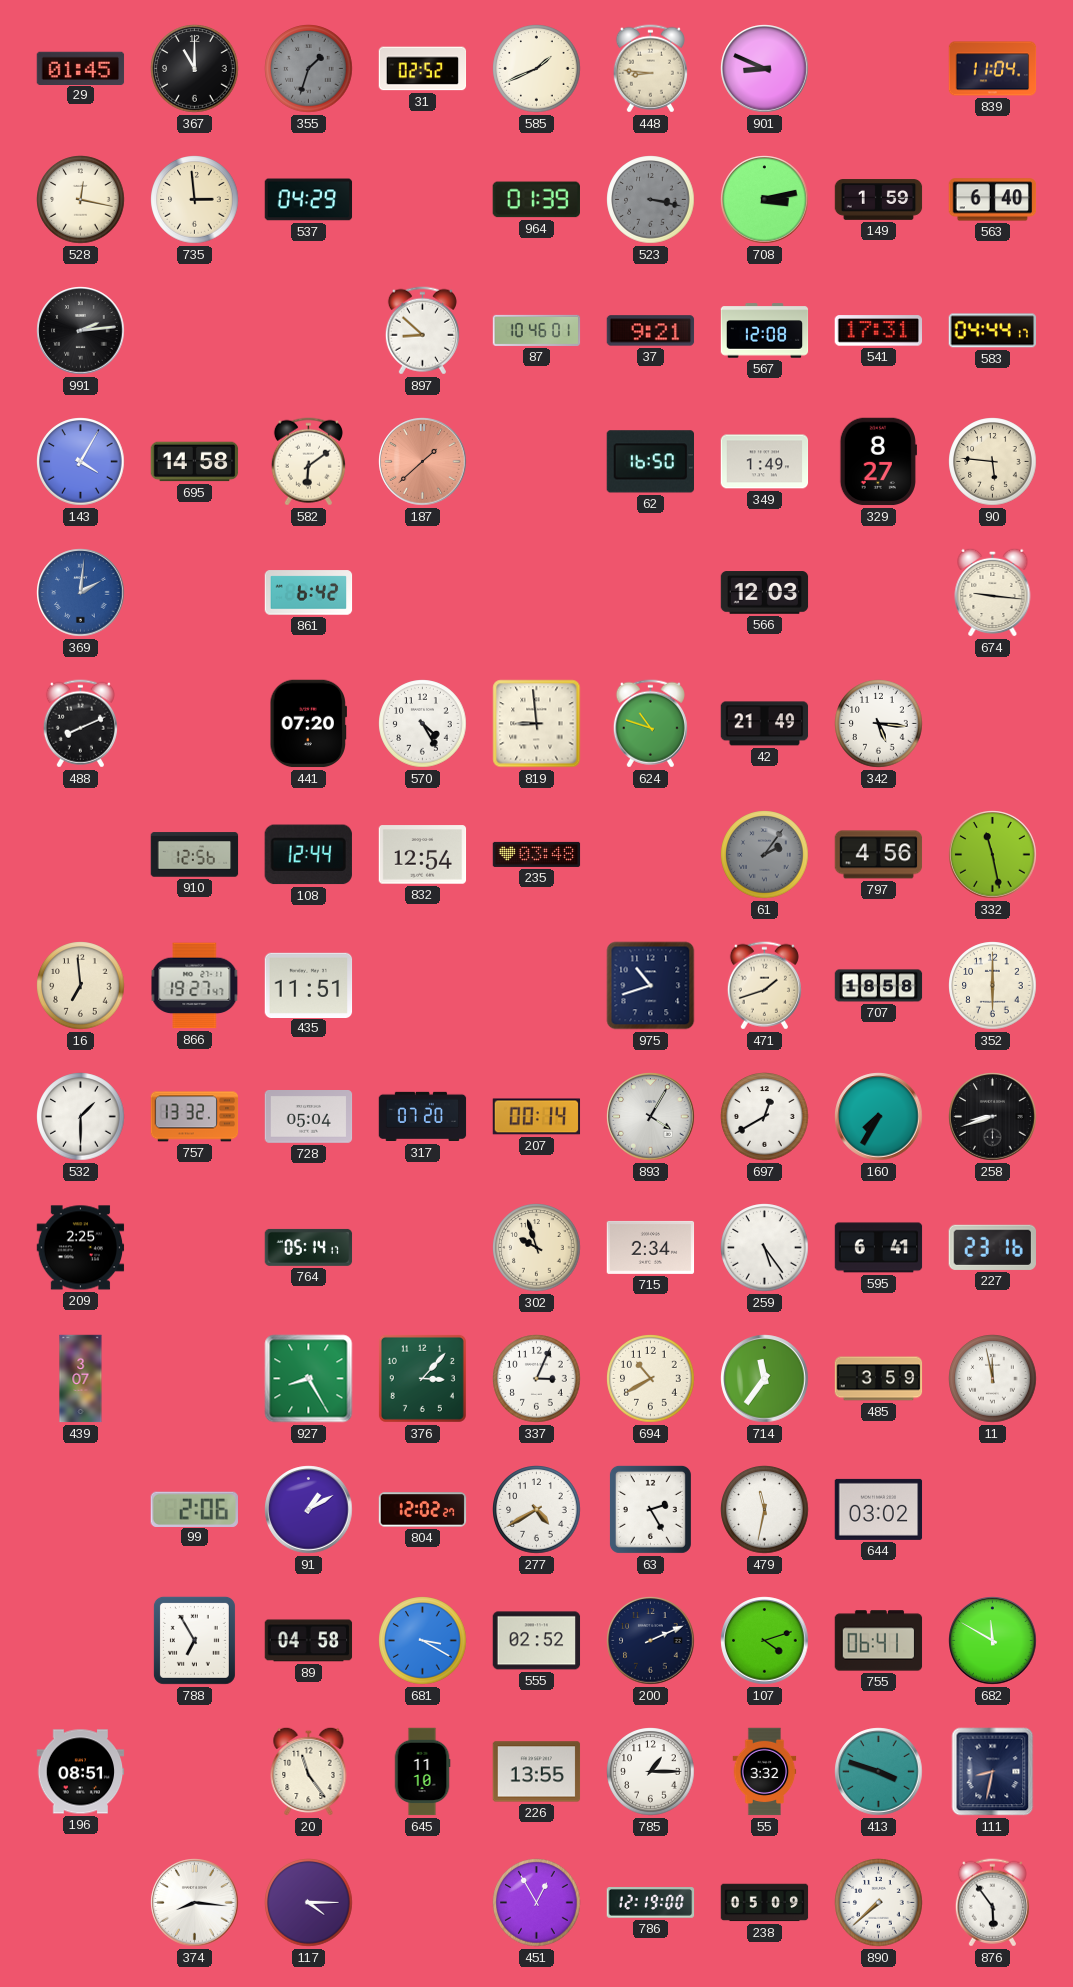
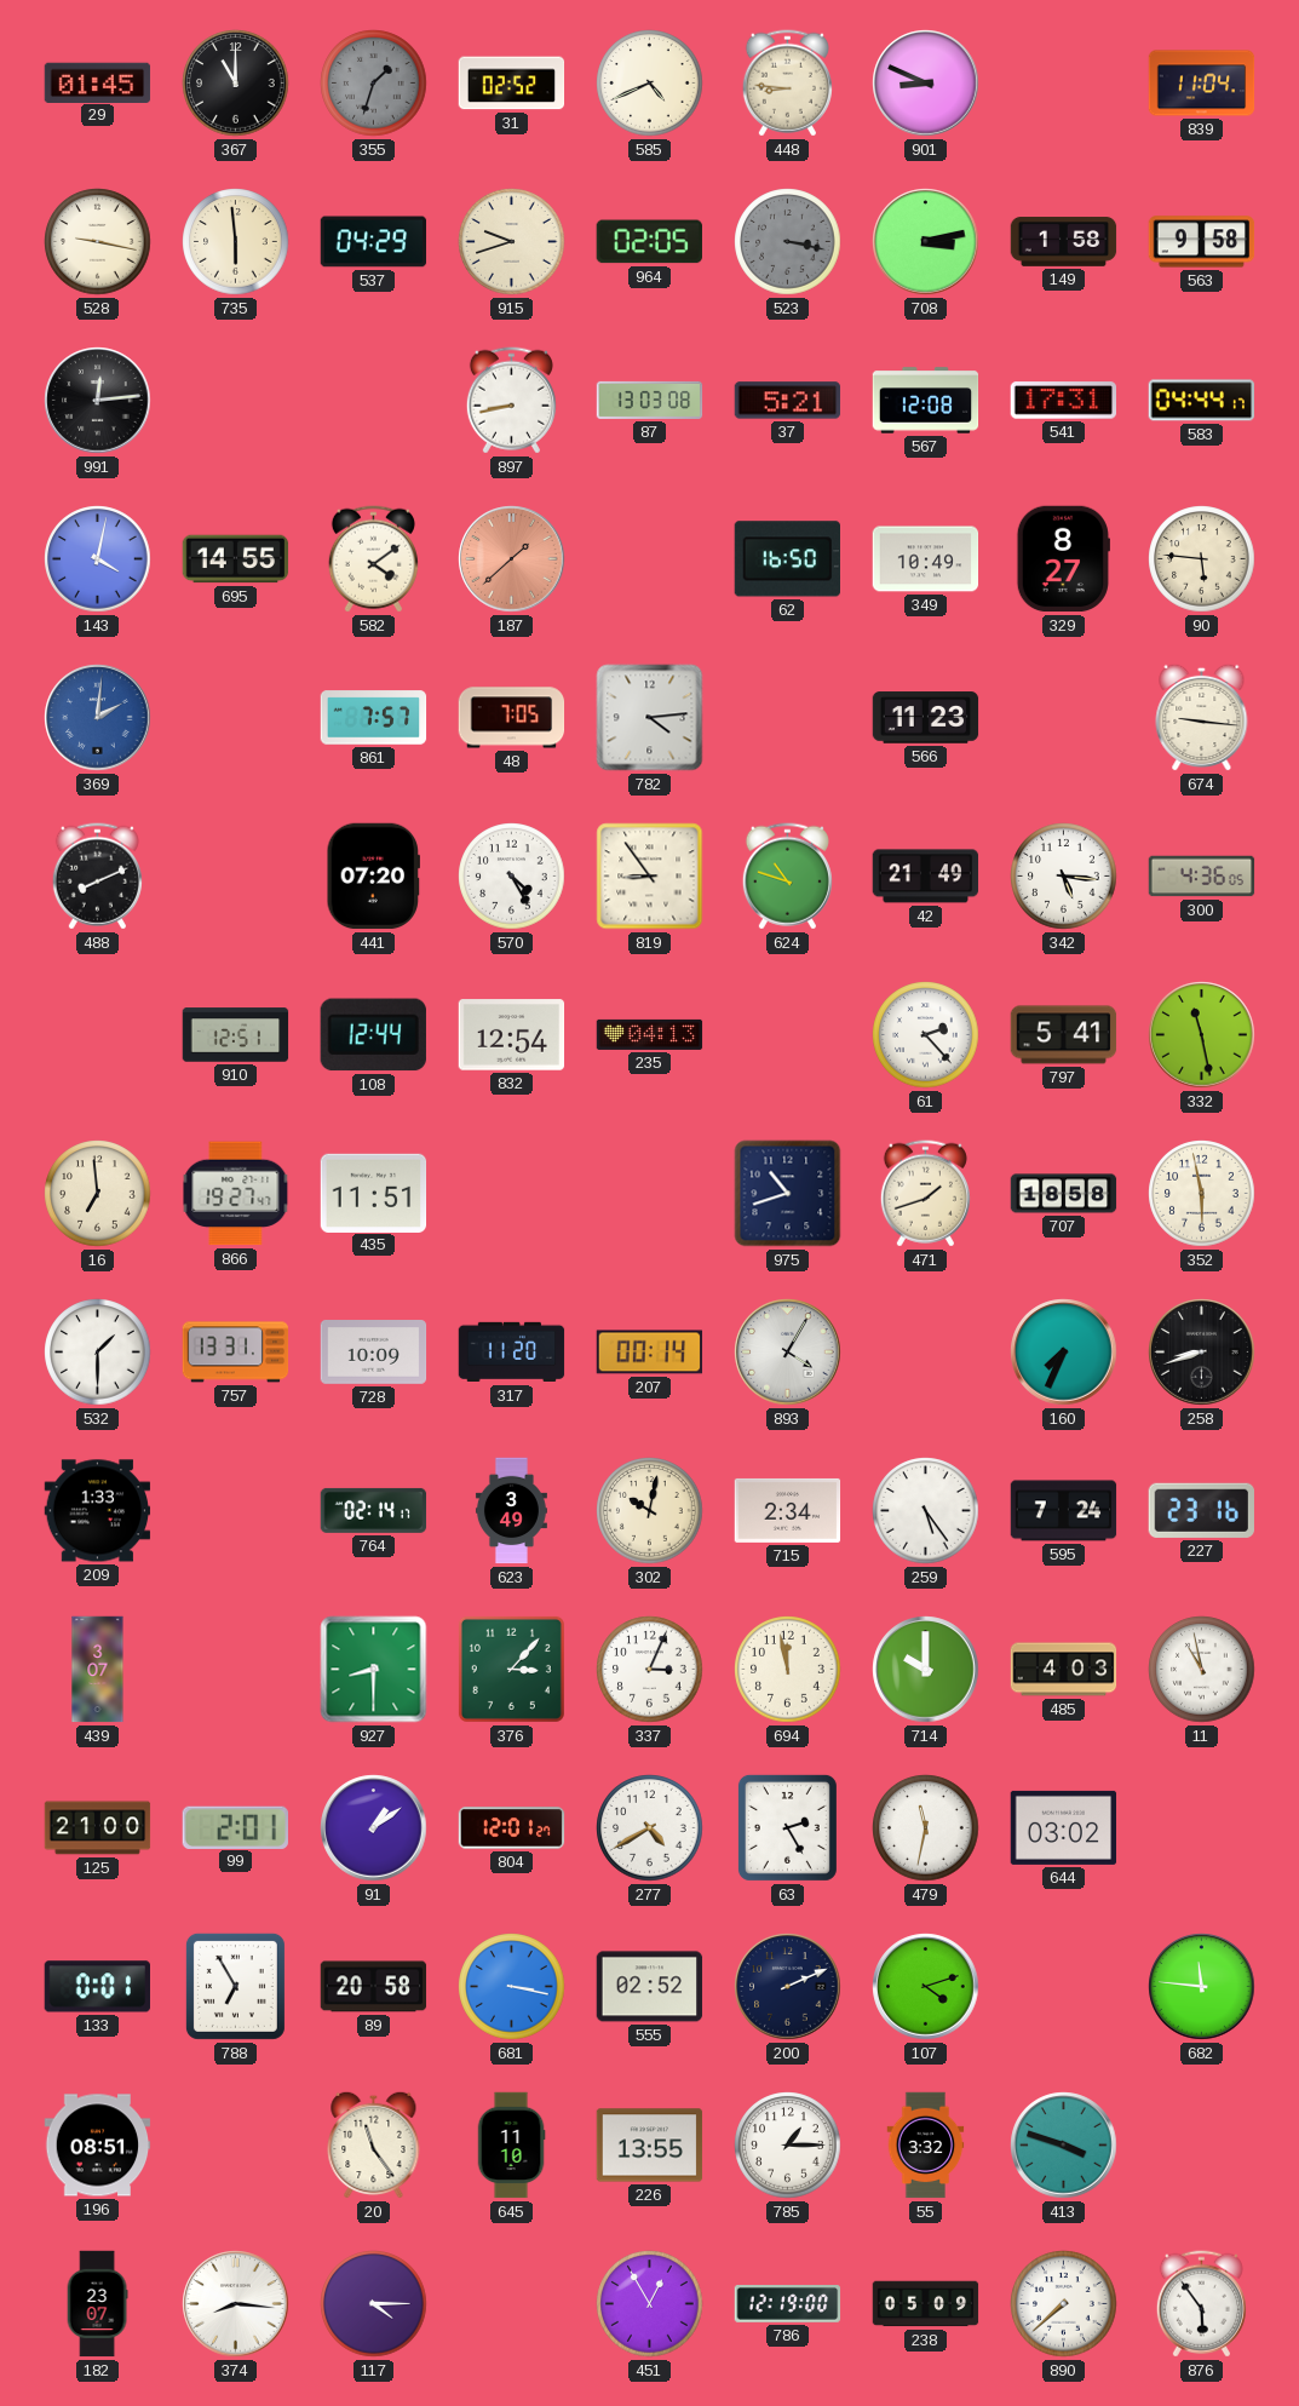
585: 1:41 -> 4:41 (650, 84)
528: 12:17 -> 9:17 (98, 242)
735: 2:59 -> 5:59 (236, 242)
915: none -> 9:42 (512, 242)
964: 01:39 -> 02:05 (649, 242)
149: 1:59 -> 1:58 (1064, 242)
563: 6:40 -> 9:58 (1202, 242)
991: 2:14 -> 12:14 (98, 401)
897: 8:52 -> 8:43 (511, 401)
87: 10:46 -> 13:03 (650, 400)
37: 9:21 -> 5:21 (788, 401)
143: 4:05 -> 4:02 (98, 559)
695: 14:58 -> 14:55 (236, 559)
582: 6:09 -> 4:09 (373, 559)
349: 1:49 -> 10:49 (926, 559)
861: 6:42 -> 7:57 (374, 718)
48: none -> 7:05 (512, 718)
782: none -> 4:14 (650, 718)
566: 12:03 -> 11:23 (926, 718)
819: 8:59 -> 8:54 (650, 877)
300: none -> 4:36 (1202, 877)
910: 12:56 -> 12:51 (236, 1035)
235: 03:48 -> 04:13 (650, 1034)
61: 2:06 -> 2:23 (926, 1035)
61 dial: grey -> white (926, 1035)
797: 4:56 -> 5:41 (1064, 1035)
352: 6:00 -> 5:58 (1202, 1194)
757: 13:32 -> 13:31 (236, 1353)
728: 05:04 -> 10:09 (374, 1353)
317: 07:20 -> 11:20 (512, 1353)
697: 12:40 -> none (765, 1117)
160: 7:35 -> 7:34 (1064, 1353)
209: 2:25 -> 1:33 (98, 1511)
764: 05:14 -> 02:14 (374, 1510)
623: none -> 3:49 (511, 1511)
302: 9:57 -> 10:02 (650, 1511)
595: 6:41 -> 7:24 (1064, 1511)
927: 8:25 -> 8:30 (374, 1670)
694: 10:40 -> 11:58 (788, 1670)
714: 11:36 -> 10:00 (926, 1670)
485: 3:59 -> 4:03 (1064, 1670)
11: 11:58 -> 10:58 (1202, 1670)
125: none -> 21:00 (98, 1828)
99: 2:06 -> 2:01 (235, 1827)
91: 1:10 -> 1:09 (374, 1828)
804: 12:02 -> 12:01 (512, 1828)
133: none -> 0:01 (97, 1987)
89: 04:58 -> 20:58 (374, 1987)
681: 3:20 -> 3:17 (512, 1987)
755: 06:41 -> none (879, 1641)
682: 11:50 -> 11:46 (1202, 1987)
111: 8:32 -> none (993, 1772)
182: none -> 23:07 (97, 2304)
